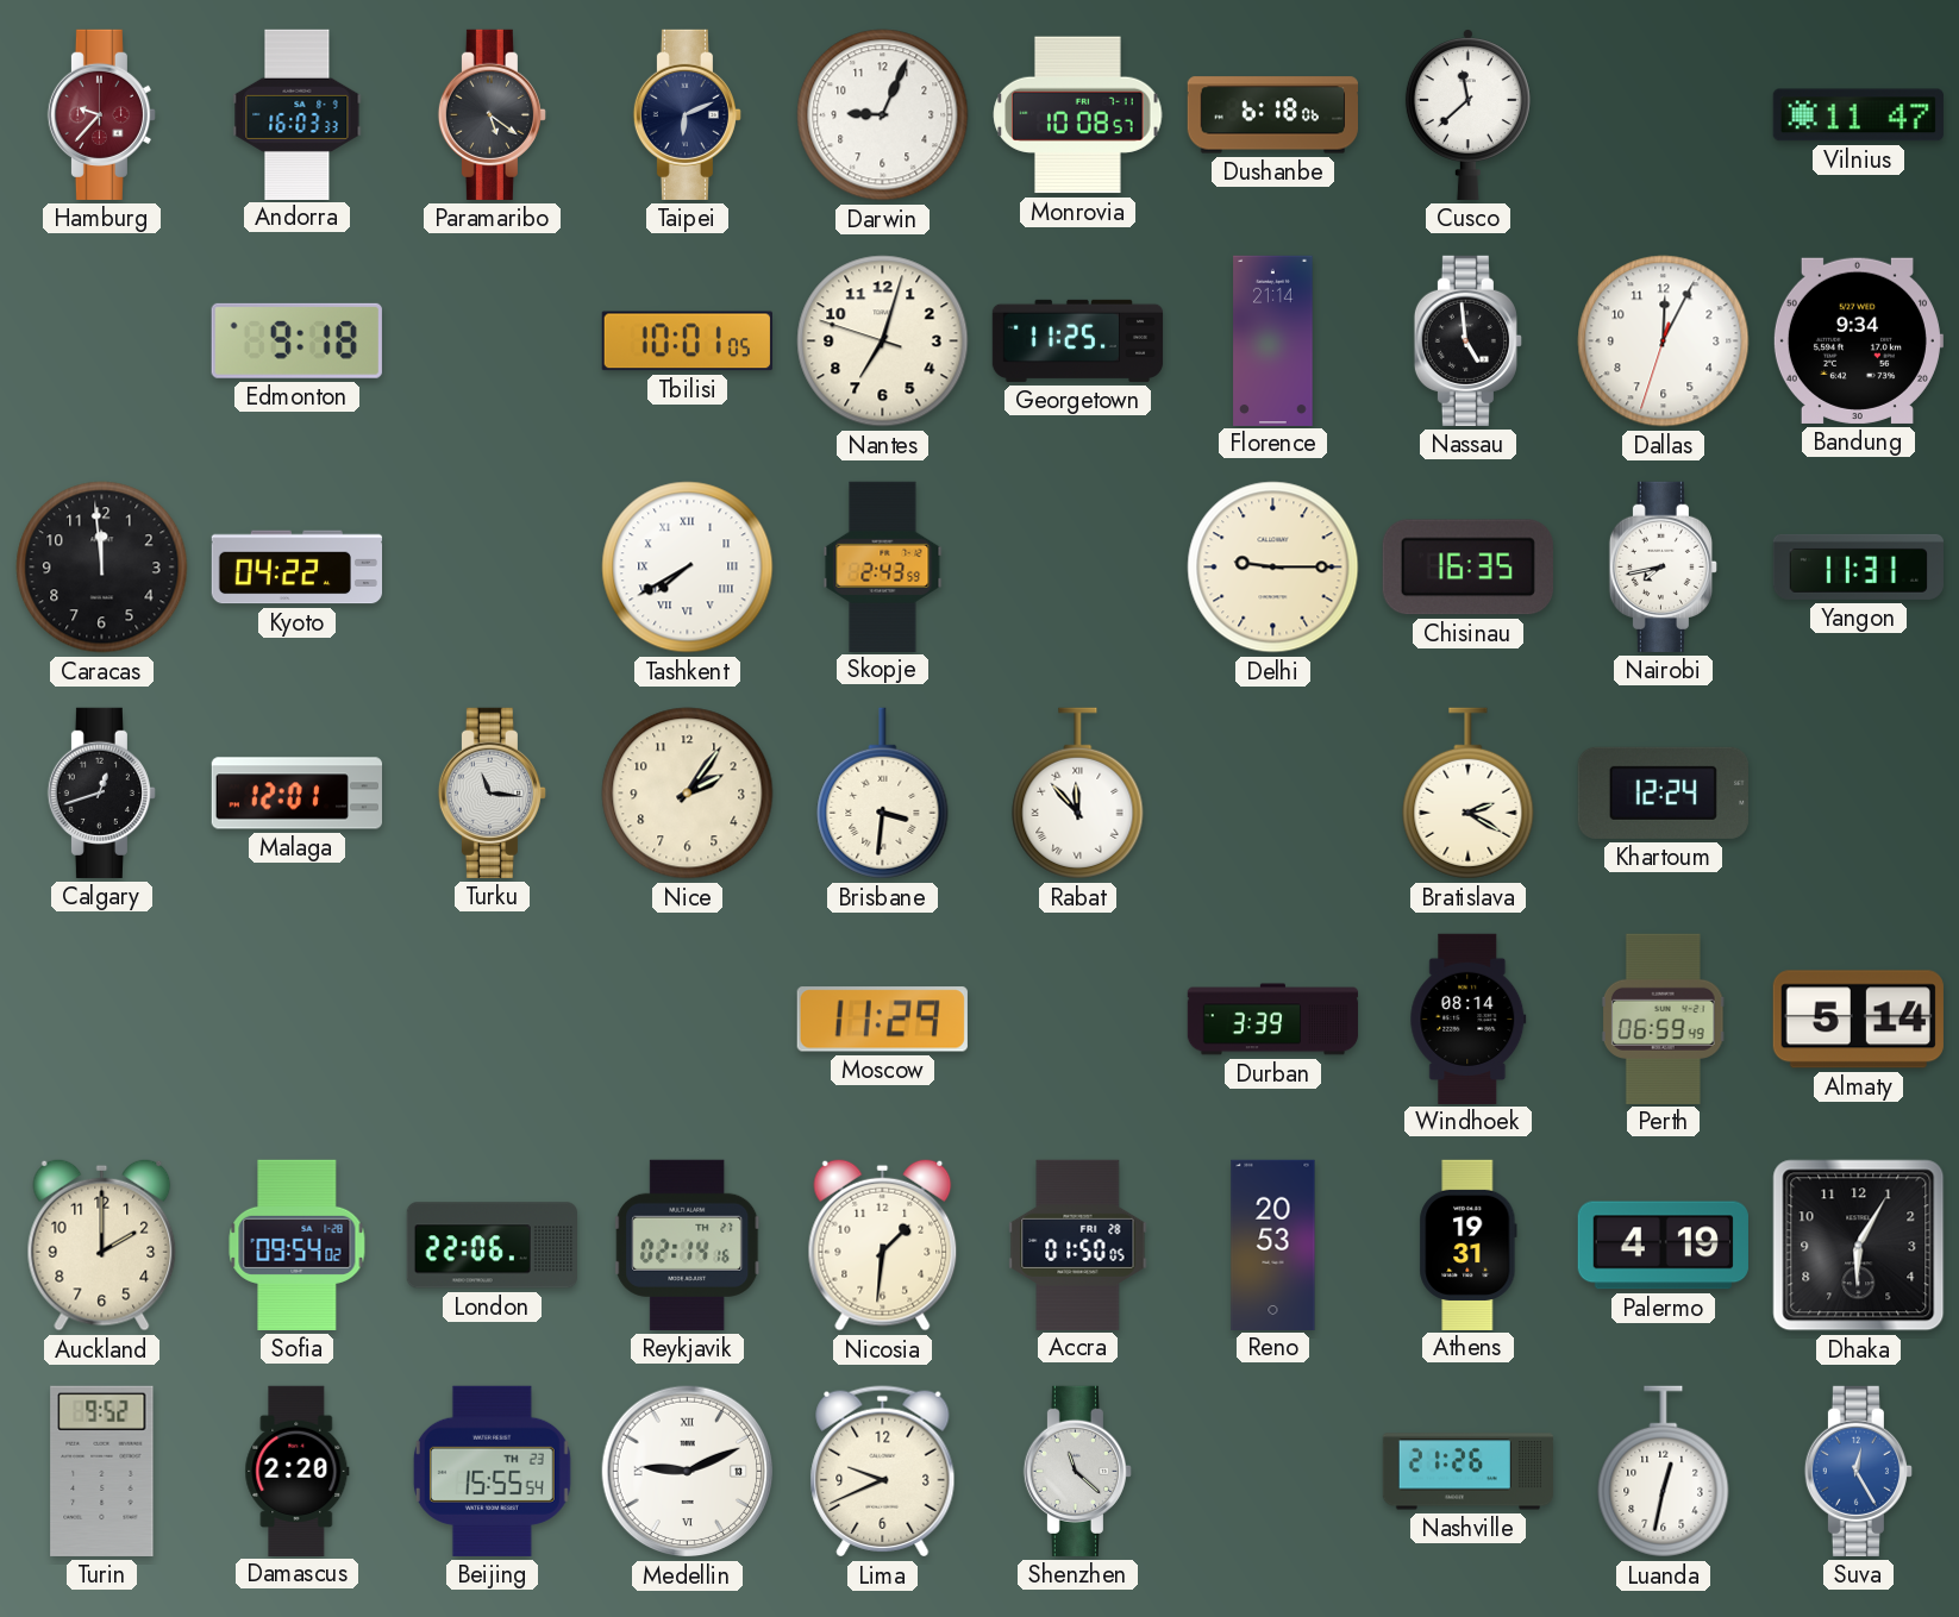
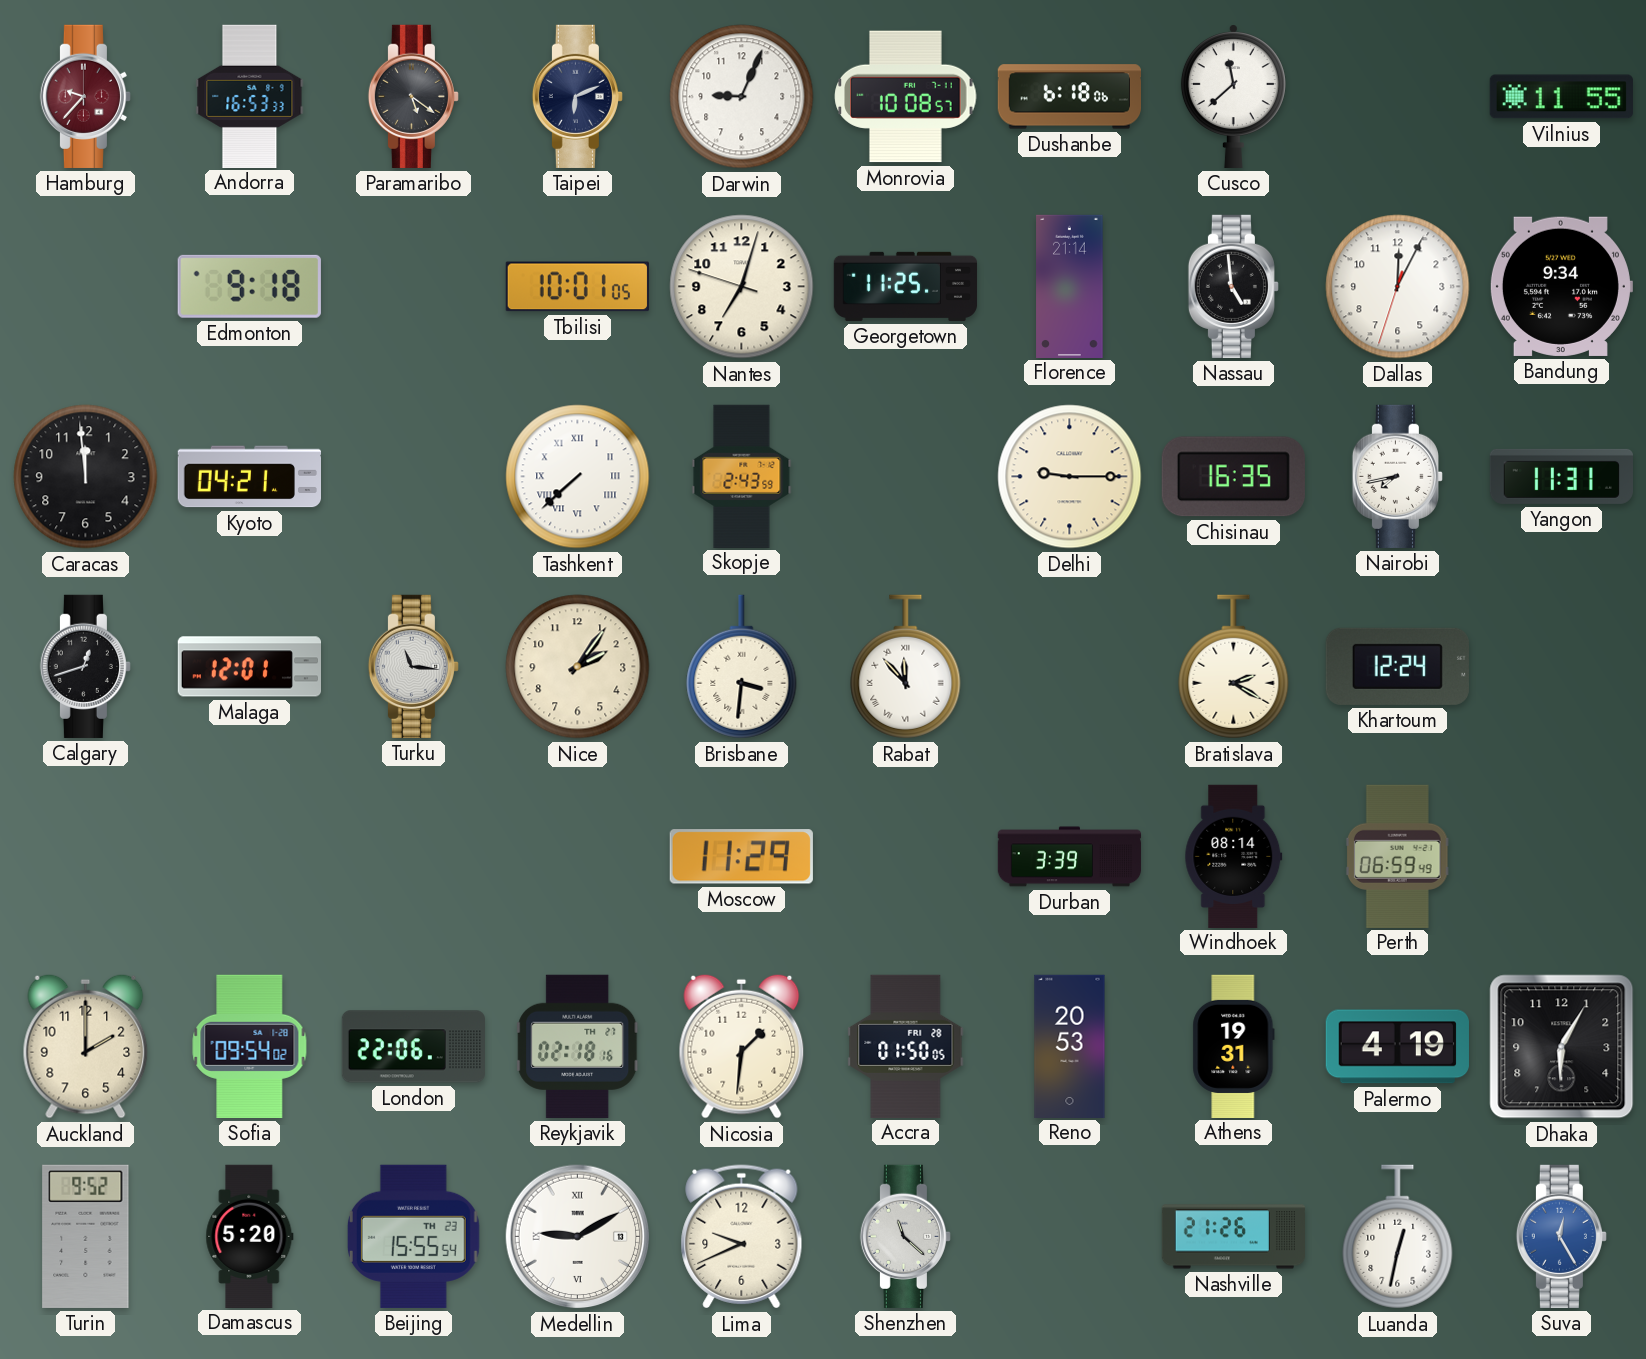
Andorra: 16:03 -> 16:53 (250, 96)
Vilnius: 11:47 -> 11:55 (1561, 97)
Kyoto: 04:22 -> 04:21 (249, 477)
Tashkent: 7:40 -> 7:38 (578, 477)
Almaty: 5:14 -> none (1858, 1020)
Reykjavik: 02:14 -> 02:18 (578, 1046)
Damascus: 2:20 -> 5:20 (250, 1236)
Medellin: 9:11 -> 9:10 (578, 1237)
